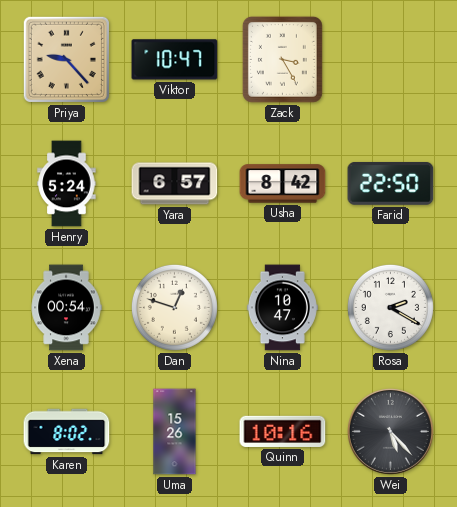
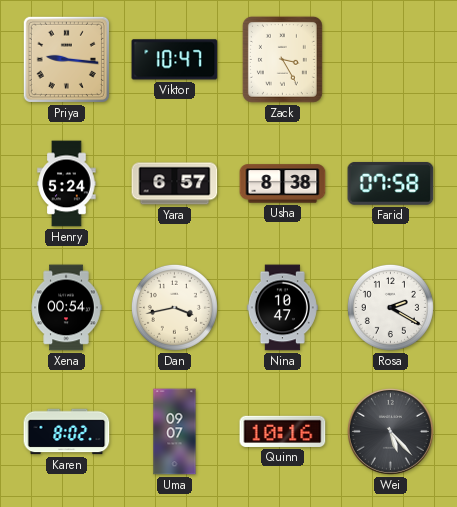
Priya: 9:23 -> 9:16 (66, 59)
Usha: 8:42 -> 8:38 (283, 184)
Farid: 22:50 -> 07:58 (391, 183)
Dan: 12:48 -> 3:43 (174, 307)
Uma: 15:26 -> 09:07 (175, 432)
